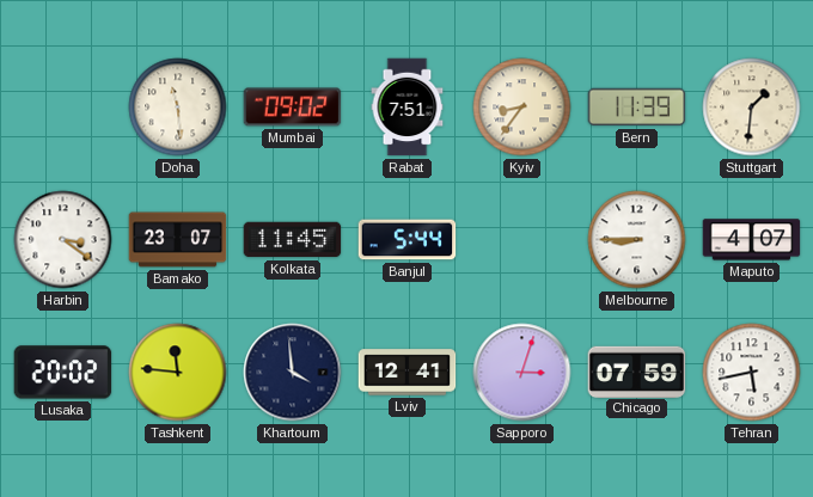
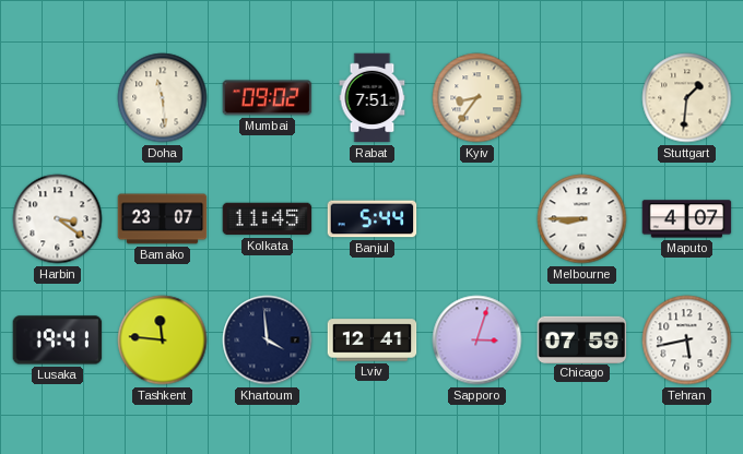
Bern: 11:39 -> none (637, 108)
Lusaka: 20:02 -> 19:41 (58, 340)
